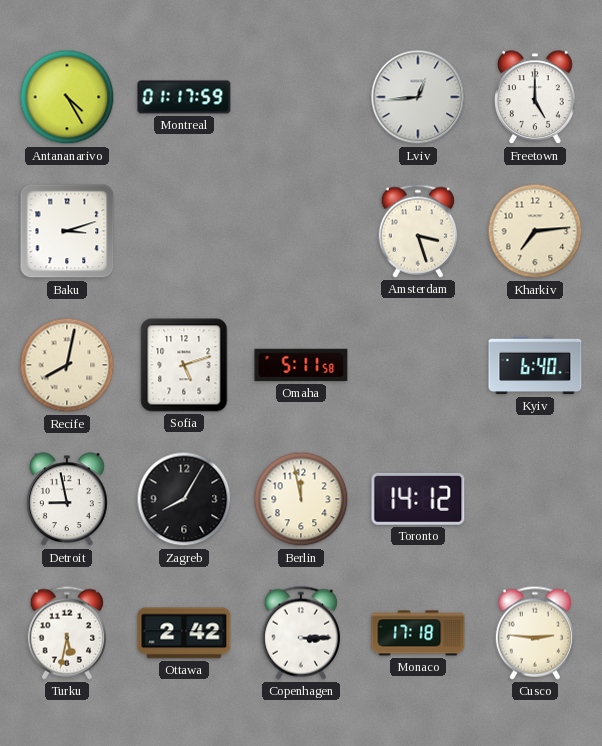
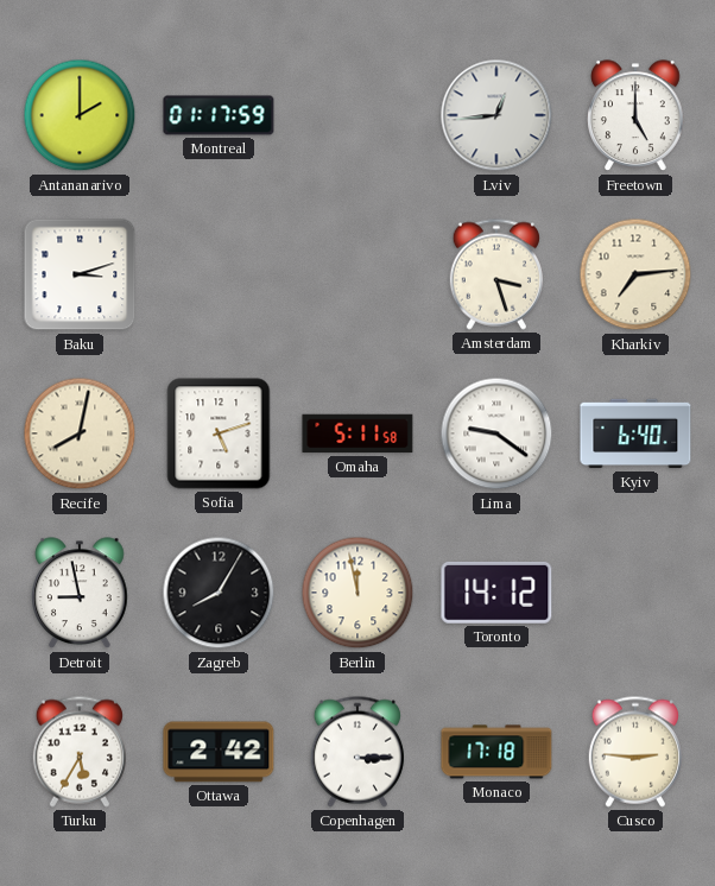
Antananarivo: 4:25 -> 2:00 (80, 115)
Lima: none -> 9:21 (496, 433)
Turku: 5:32 -> 5:35 (78, 752)
